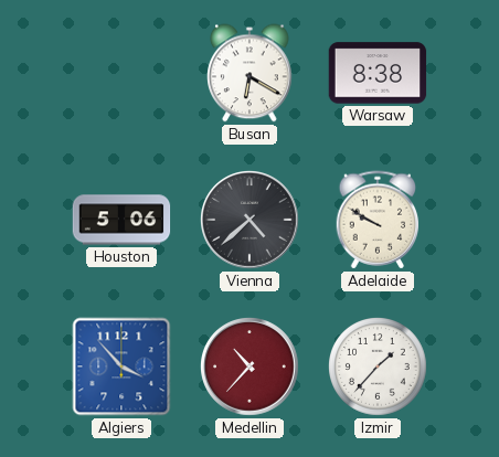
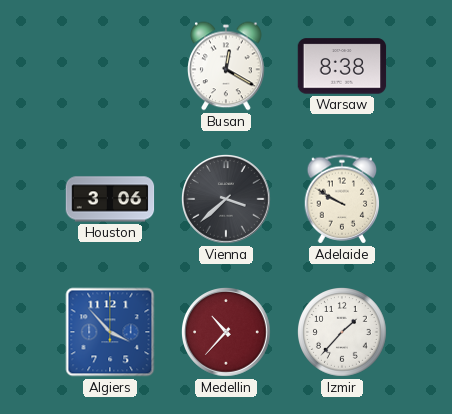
Busan: 6:20 -> 12:20 (226, 66)
Houston: 5:06 -> 3:06 (110, 199)
Vienna: 4:38 -> 3:38 (227, 200)
